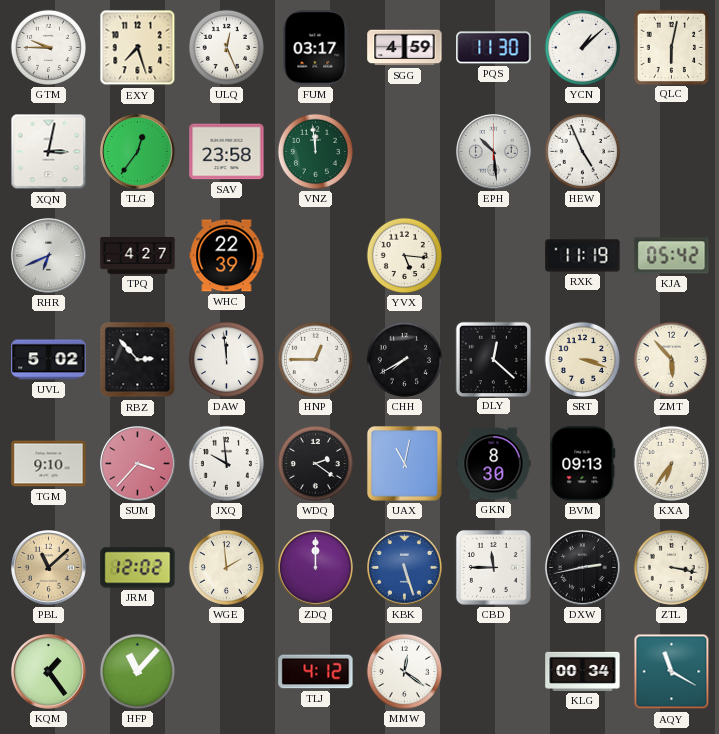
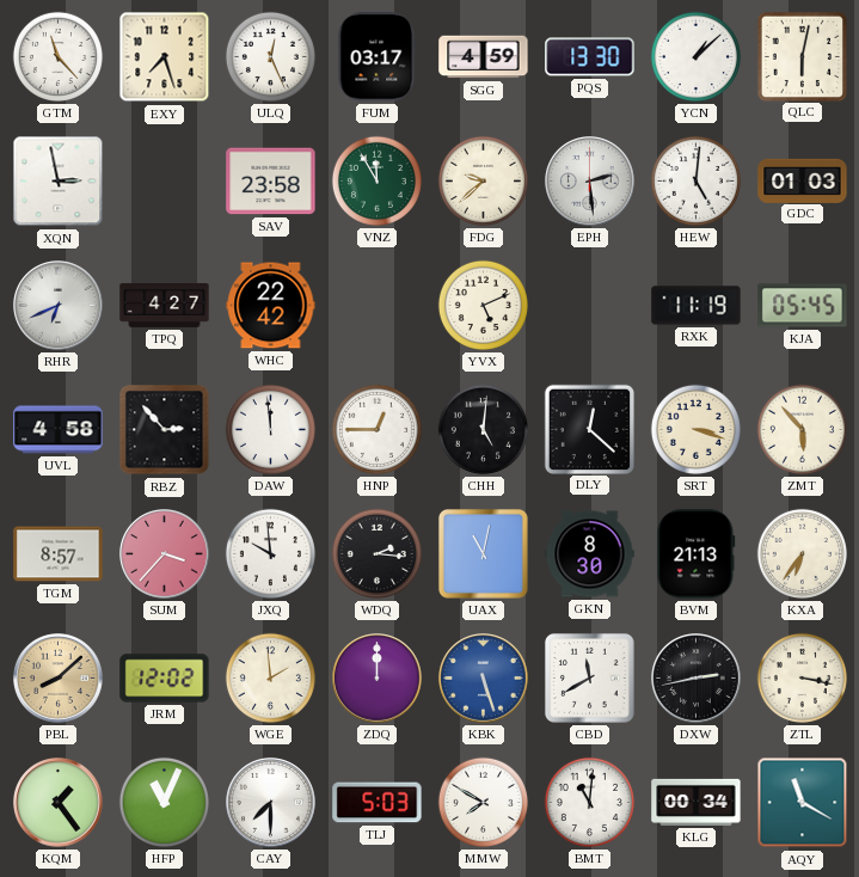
GTM: 9:45 -> 11:23 (57, 56)
PQS: 11:30 -> 13:30 (590, 57)
XQN: 3:02 -> 2:58 (59, 182)
TLG: 12:36 -> none (138, 152)
VNZ: 11:59 -> 11:55 (376, 180)
FDG: none -> 9:38 (483, 180)
EPH: 10:29 -> 2:29 (590, 182)
HEW: 4:56 -> 5:01 (695, 180)
GDC: none -> 01:03 (803, 180)
WHC: 22:39 -> 22:42 (271, 306)
YVX: 5:16 -> 5:11 (483, 305)
KJA: 05:42 -> 05:45 (803, 306)
UVL: 5:02 -> 4:58 (59, 430)
CHH: 7:40 -> 5:01 (483, 429)
TGM: 9:10 -> 8:57 (59, 554)
WDQ: 2:21 -> 2:16 (376, 553)
BVM: 09:13 -> 21:13 (697, 554)
PBL: 11:08 -> 8:08 (59, 679)
CBD: 11:45 -> 11:40 (589, 677)
HFP: 11:07 -> 11:04 (164, 802)
CAY: none -> 7:30 (271, 803)
TLJ: 4:12 -> 5:03 (378, 803)
MMW: 12:21 -> 7:50 (483, 802)
BMT: none -> 11:01 (589, 802)
